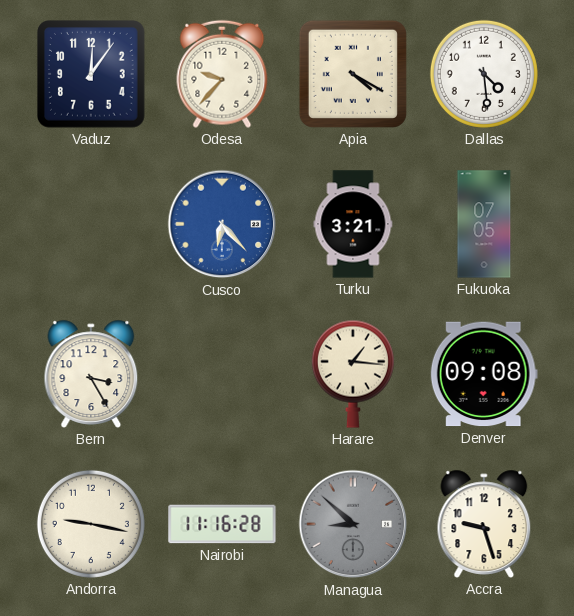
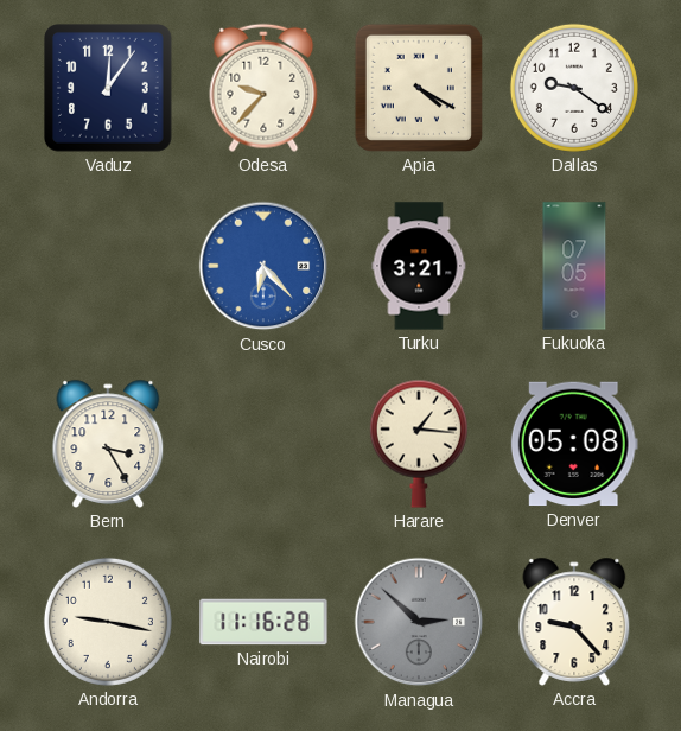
Dallas: 4:29 -> 9:21 (574, 88)
Denver: 09:08 -> 05:08 (574, 444)
Managua: 8:52 -> 2:52 (419, 622)
Accra: 9:27 -> 9:23 (574, 622)
